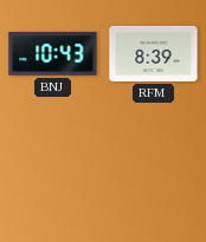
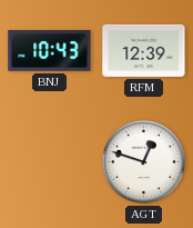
RFM: 8:39 -> 12:39 (144, 50)
AGT: none -> 12:48 (143, 161)
